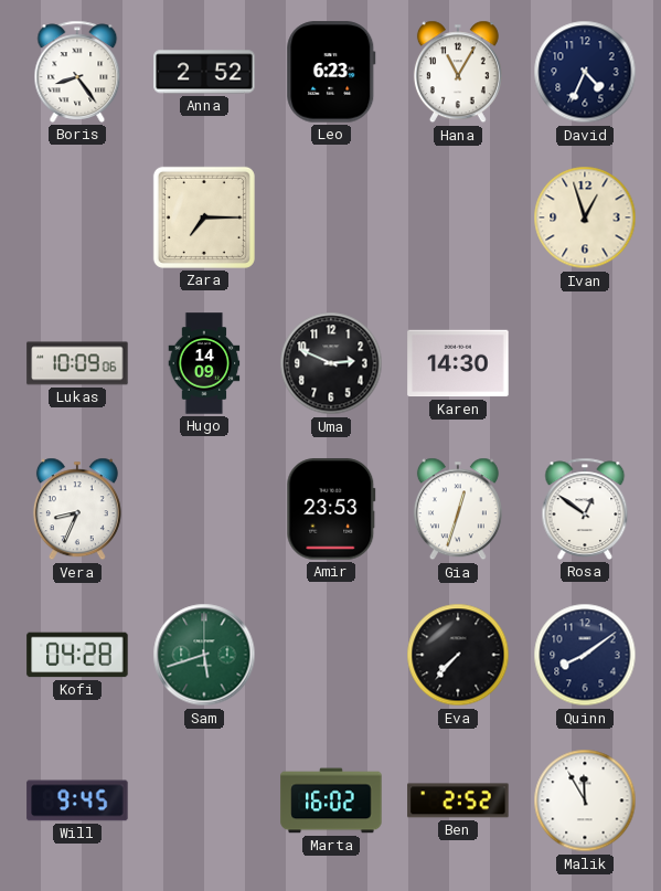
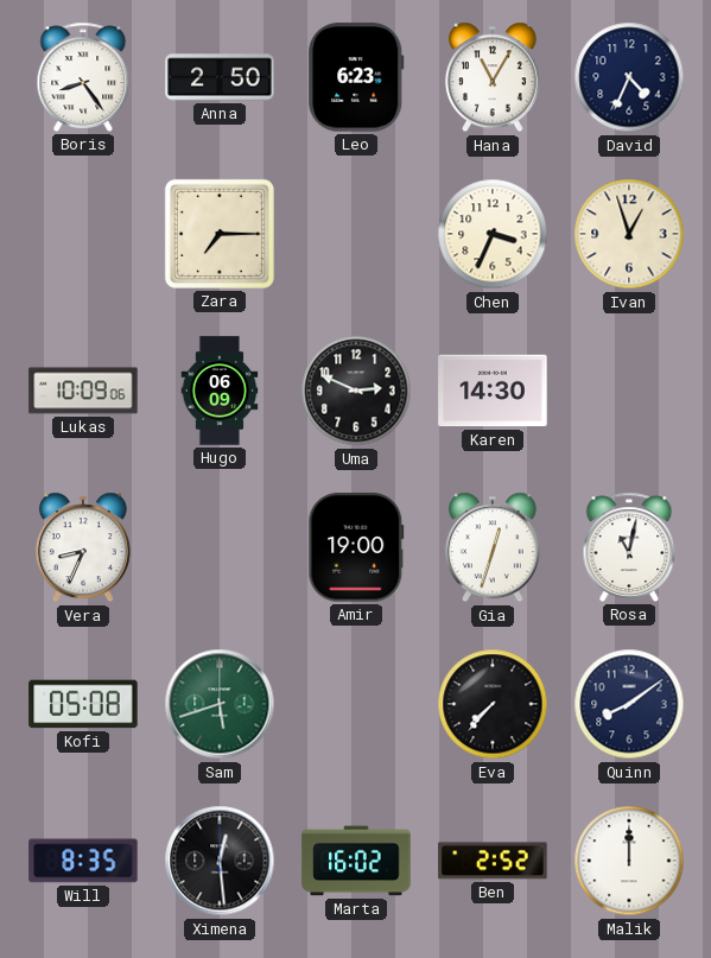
Anna: 2:52 -> 2:50 (220, 77)
Chen: none -> 3:34 (493, 234)
Hugo: 14:09 -> 06:09 (220, 391)
Amir: 23:53 -> 19:00 (356, 547)
Rosa: 12:51 -> 11:02 (629, 547)
Kofi: 04:28 -> 05:08 (83, 704)
Will: 9:45 -> 8:35 (83, 861)
Ximena: none -> 12:29 (220, 861)
Malik: 11:55 -> 12:00 (629, 861)
